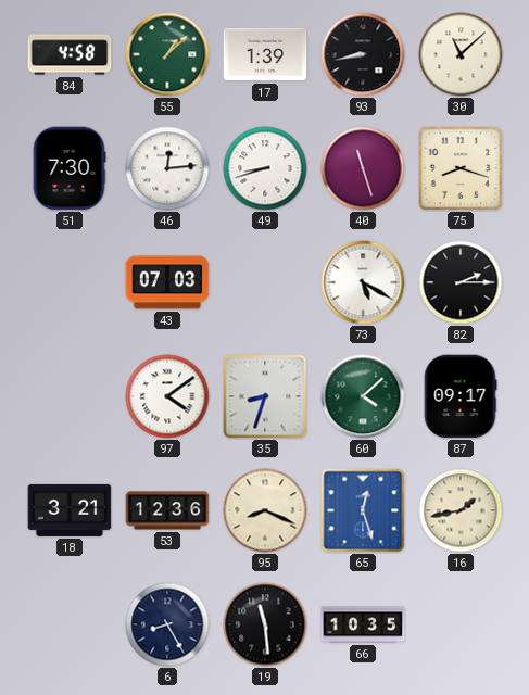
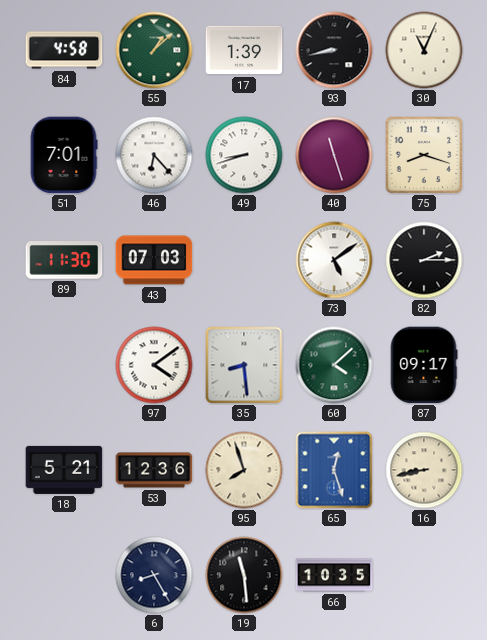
30: 11:08 -> 11:04 (424, 50)
51: 7:30 -> 7:01 (64, 155)
46: 12:14 -> 6:23 (154, 155)
89: none -> 11:30 (64, 260)
73: 5:20 -> 5:09 (334, 260)
35: 8:33 -> 8:29 (244, 365)
18: 3:21 -> 5:21 (64, 470)
95: 8:19 -> 7:57 (244, 470)
16: 1:43 -> 8:43 (424, 470)
